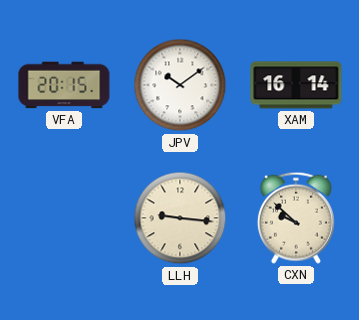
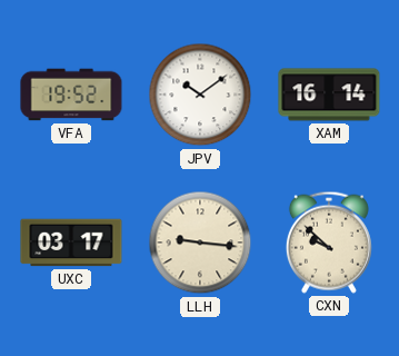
VFA: 20:15 -> 19:52 (71, 95)
UXC: none -> 03:17 (71, 243)
